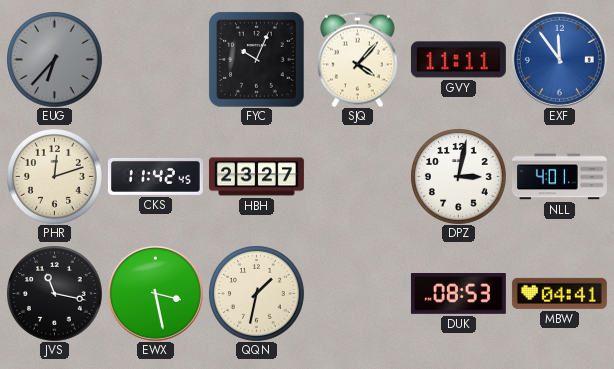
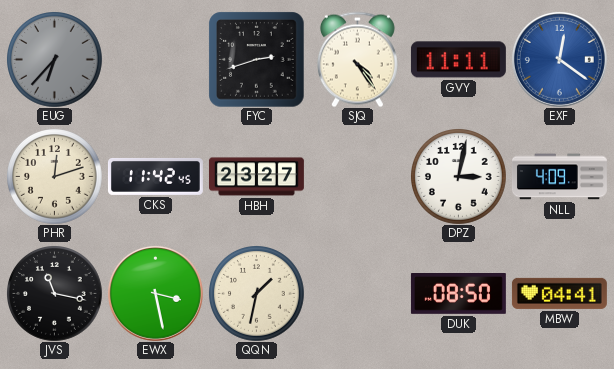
FYC: 10:04 -> 2:42 (256, 59)
SJQ: 4:07 -> 4:24 (357, 59)
EXF: 11:54 -> 12:21 (559, 59)
NLL: 4:01 -> 4:09 (559, 177)
DUK: 08:53 -> 08:50 (458, 294)
